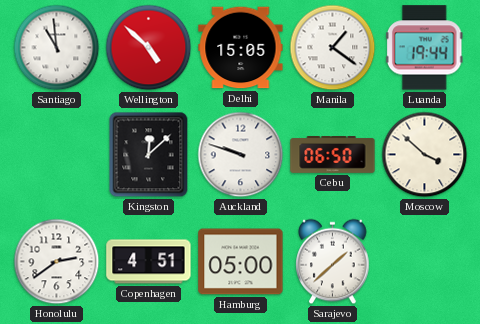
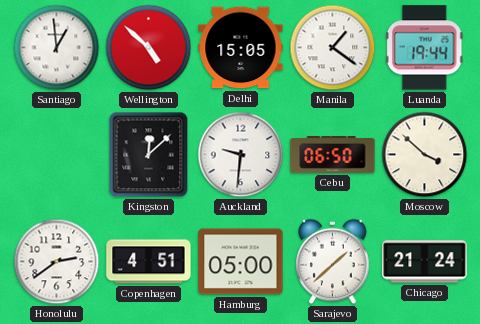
Santiago: 10:59 -> 12:59 (57, 48)
Auckland: 9:48 -> 9:31 (241, 155)
Chicago: none -> 21:24 (425, 262)
